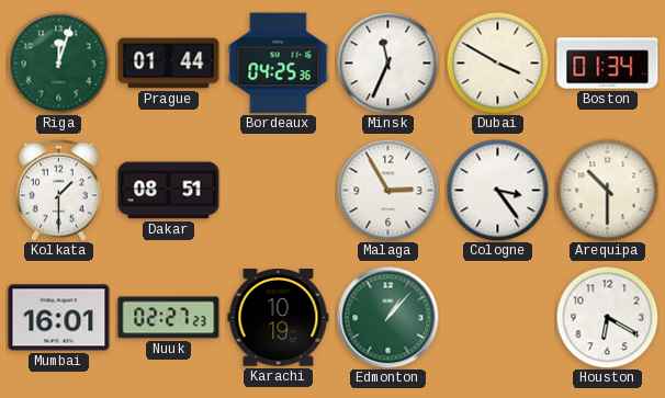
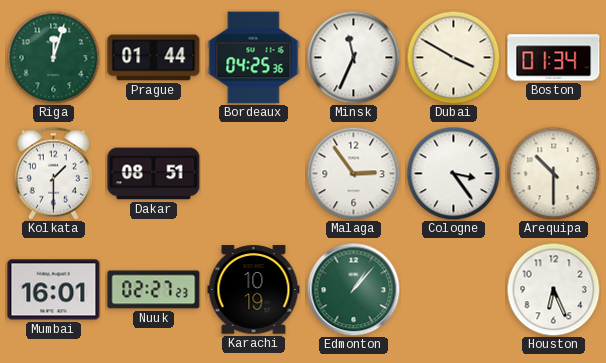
Malaga: 2:55 -> 2:54 (353, 173)
Houston: 6:20 -> 6:26 (553, 289)
